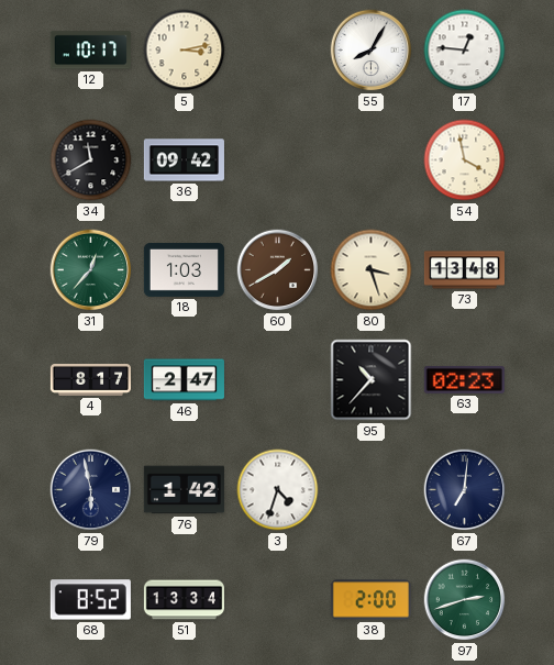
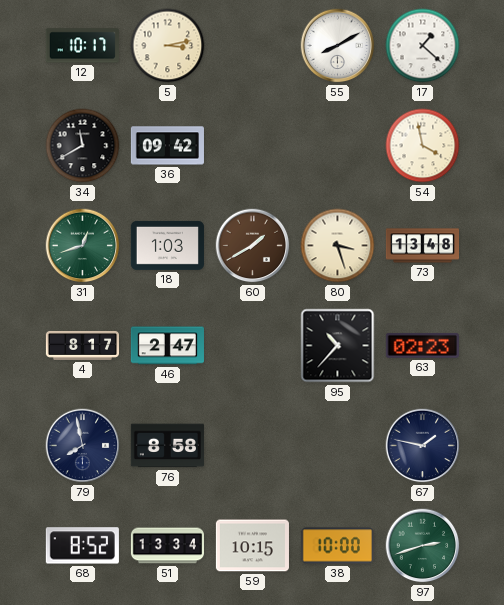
55: 8:05 -> 8:10 (338, 46)
17: 12:46 -> 1:22 (423, 46)
31: 12:37 -> 12:42 (83, 246)
79: 5:58 -> 7:58 (83, 446)
76: 1:42 -> 8:58 (167, 446)
3: 4:33 -> none (278, 490)
67: 7:01 -> 1:47 (423, 446)
59: none -> 10:15 (252, 546)
38: 2:00 -> 10:00 (337, 546)
